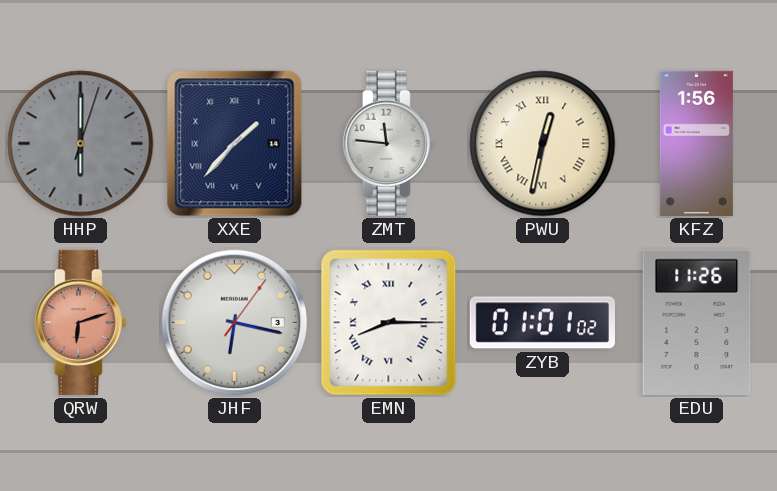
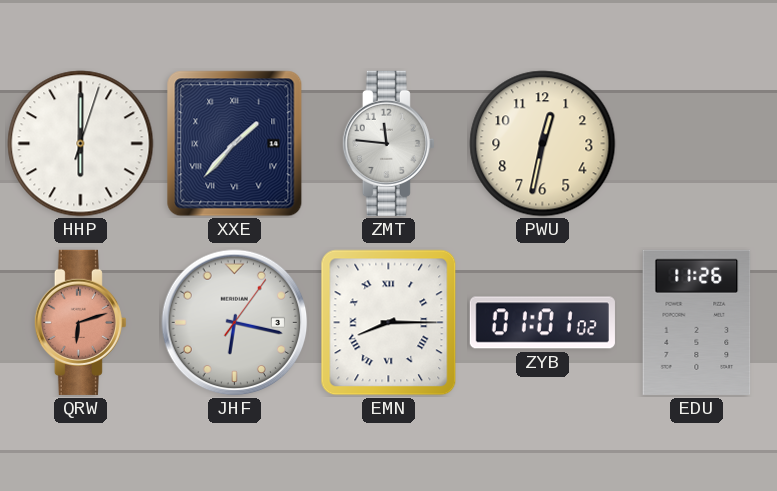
HHP dial: grey -> white (81, 144)
PWU numerals: Roman -> Arabic (543, 144)
KFZ: 1:56 -> none (696, 143)
